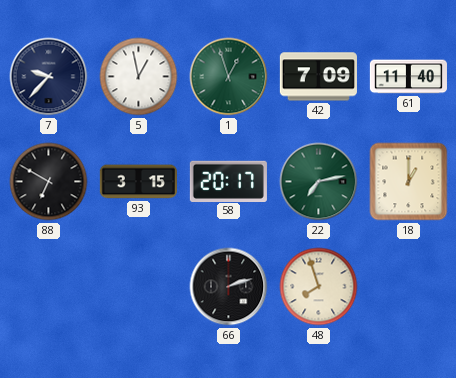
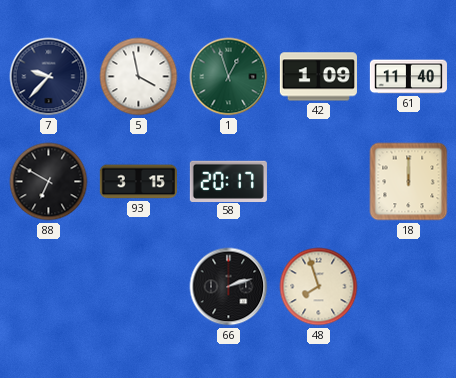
5: 12:58 -> 3:58 (139, 77)
42: 7:09 -> 1:09 (318, 77)
22: 7:13 -> none (319, 182)
18: 1:00 -> 12:00 (409, 182)
